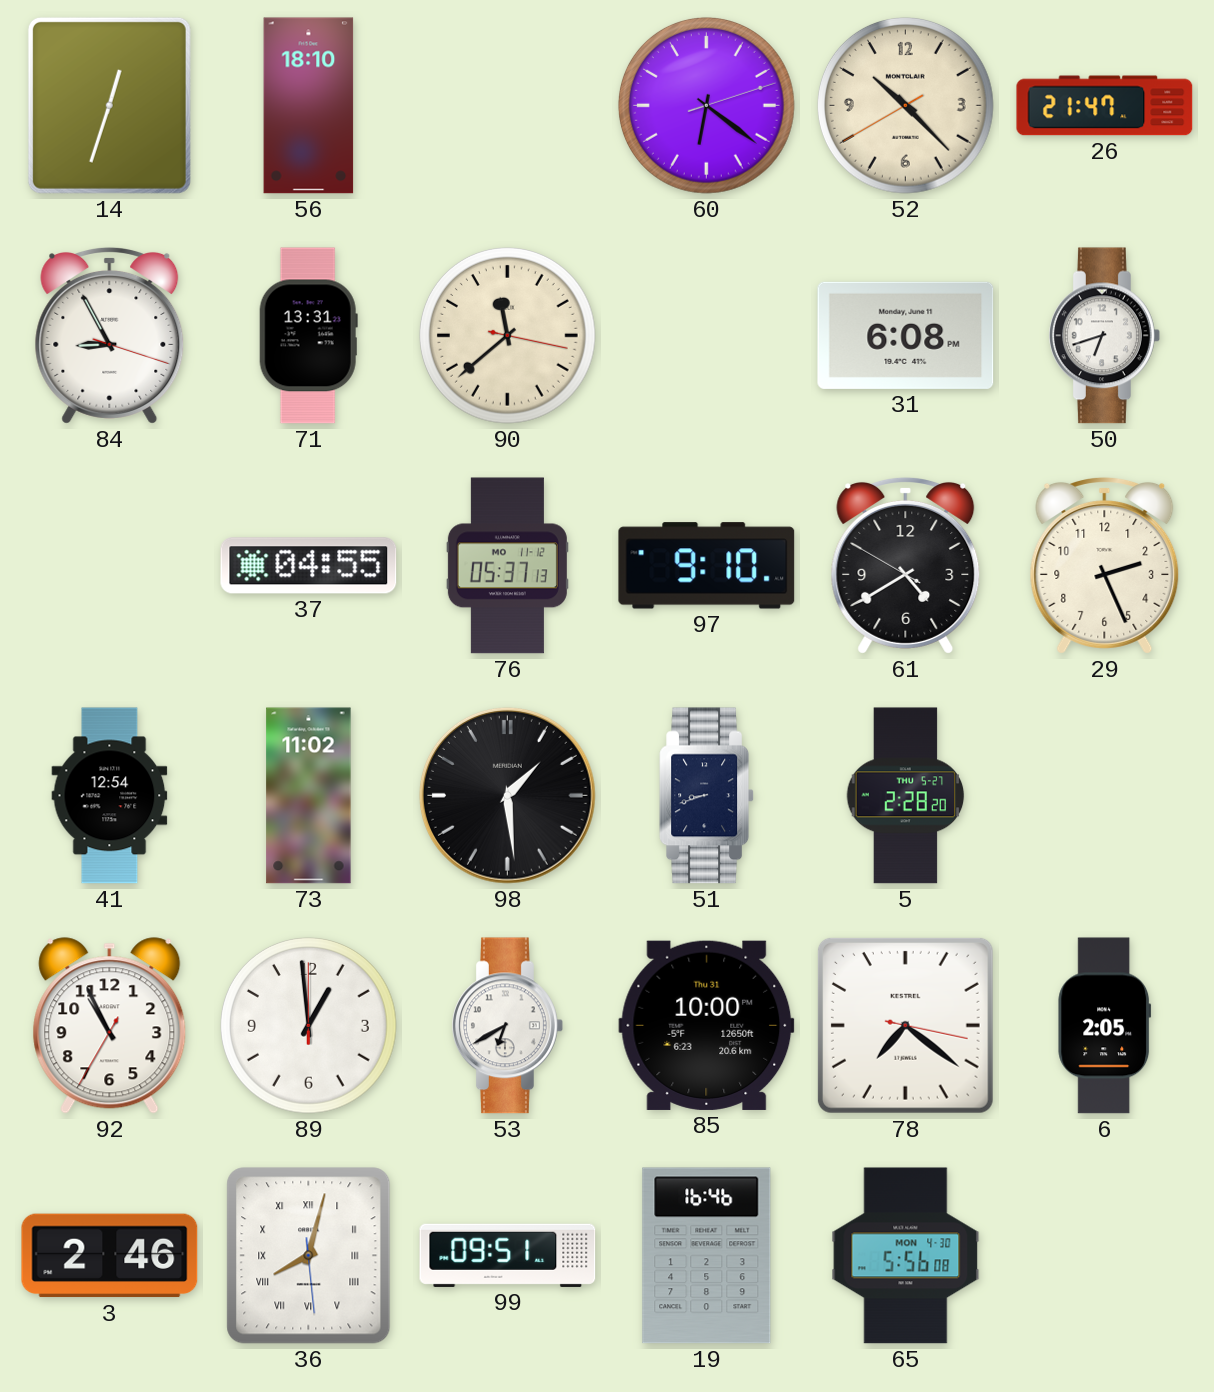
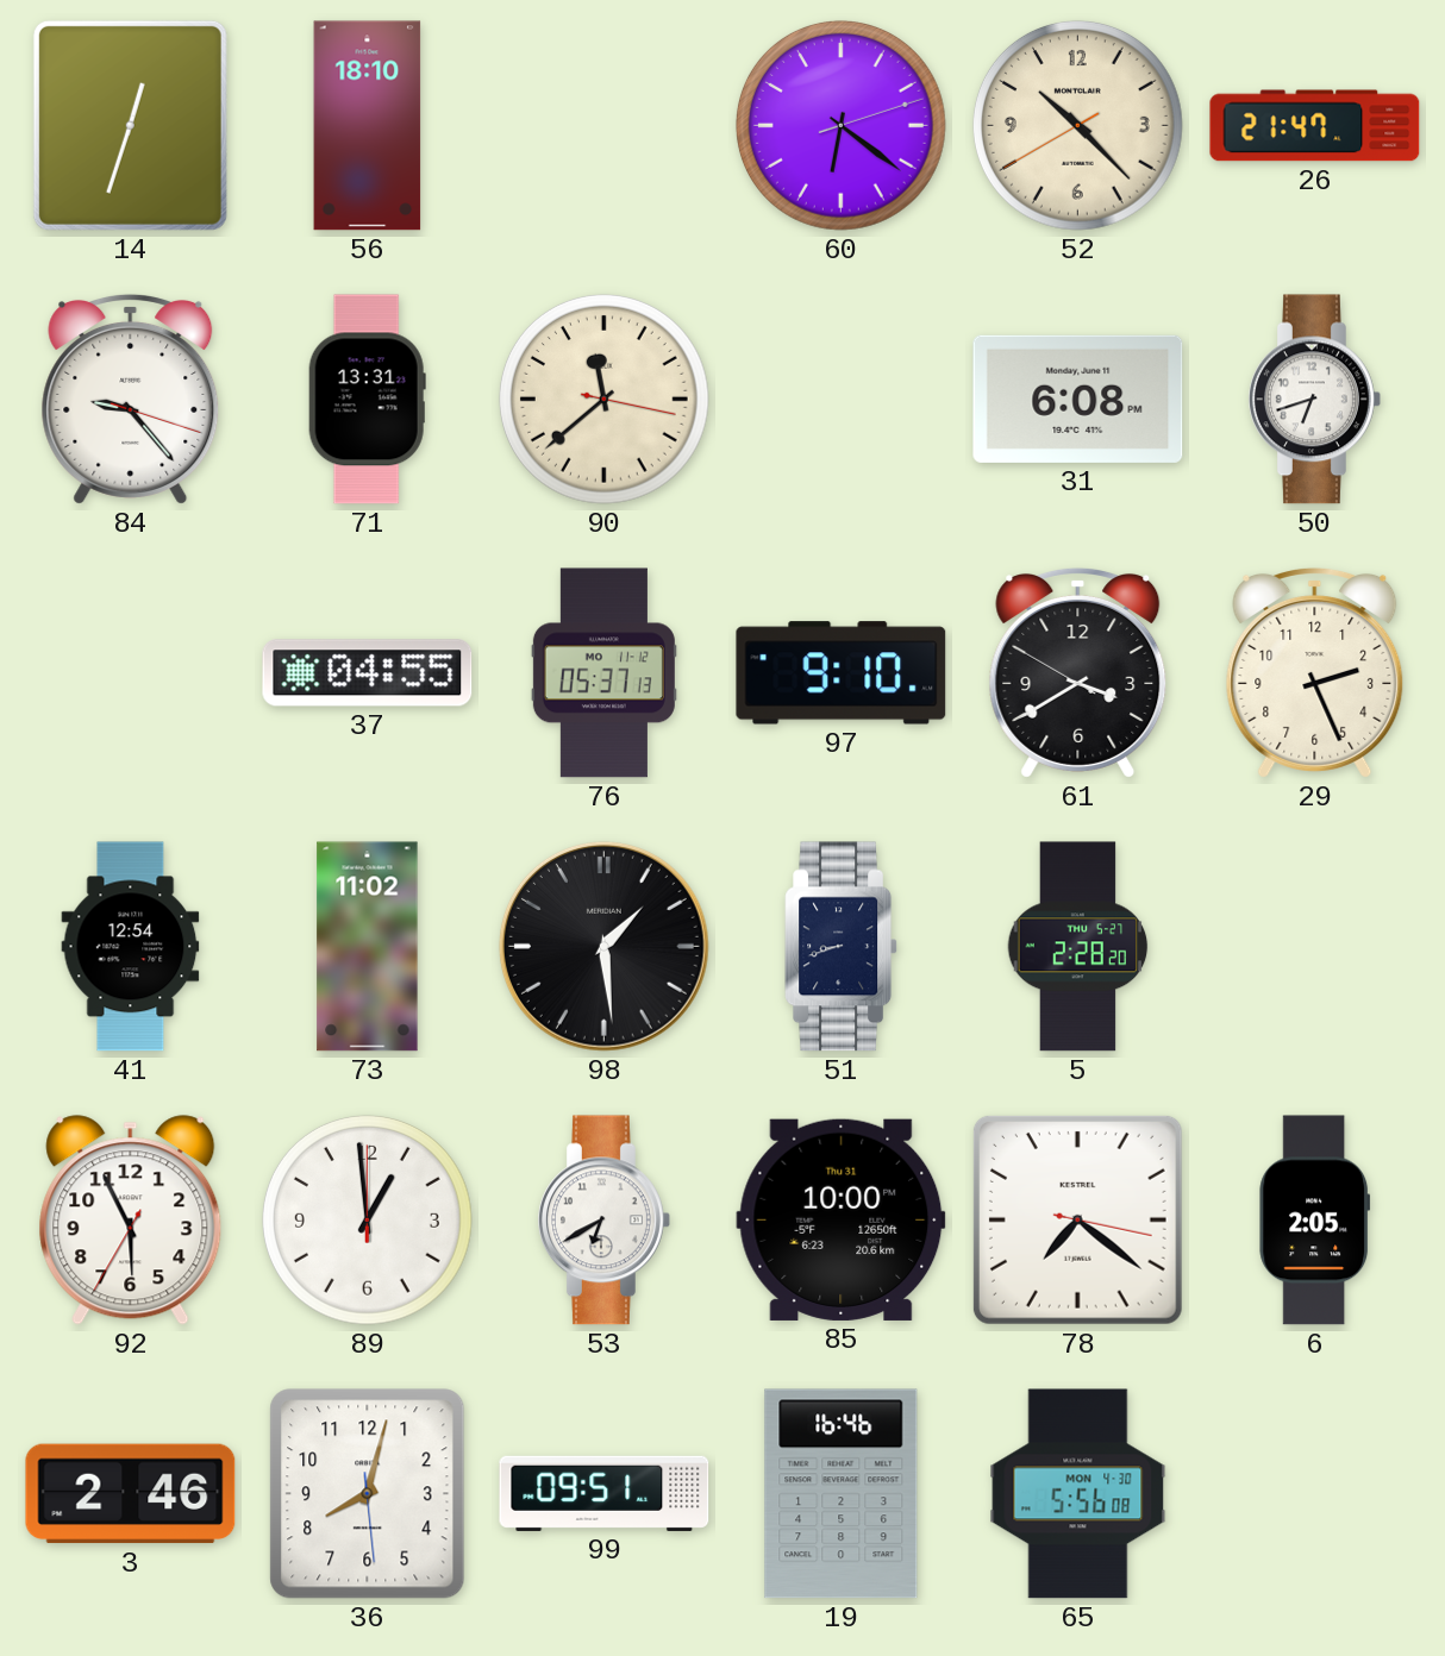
84: 8:55 -> 9:23 (131, 399)
61: 4:39 -> 3:39 (1078, 672)
92: 10:55 -> 5:55 (131, 1221)
36 numerals: Roman -> Arabic (368, 1494)
